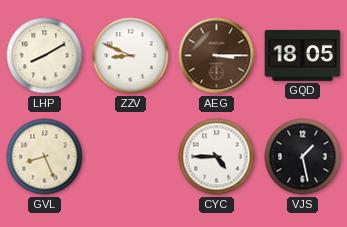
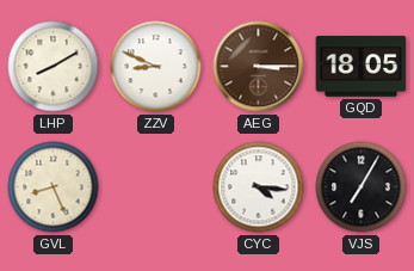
CYC: 4:45 -> 4:16 (259, 187)
VJS: 1:28 -> 7:05 (362, 187)
